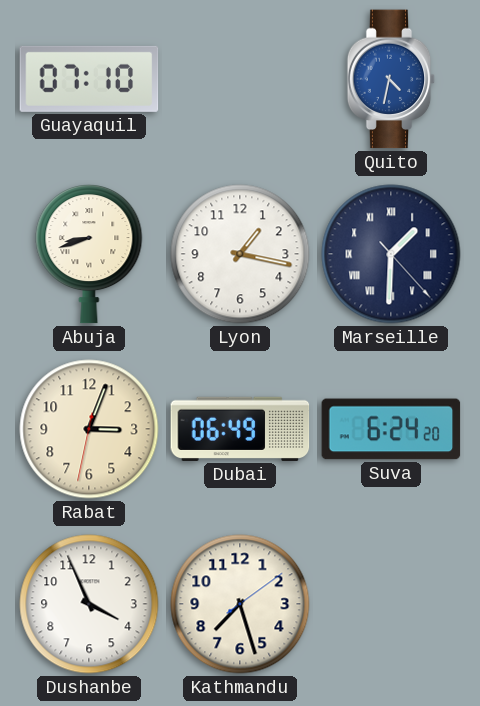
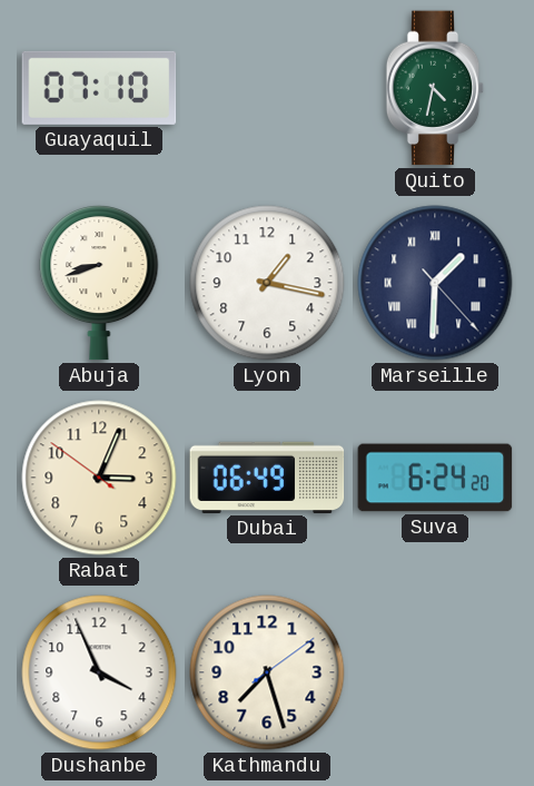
Quito dial: blue -> green (435, 88)
Rabat: 3:03:32 -> 3:03:51 (99, 478)
